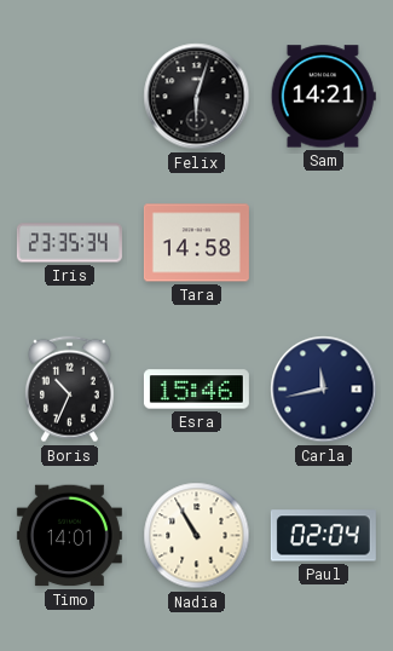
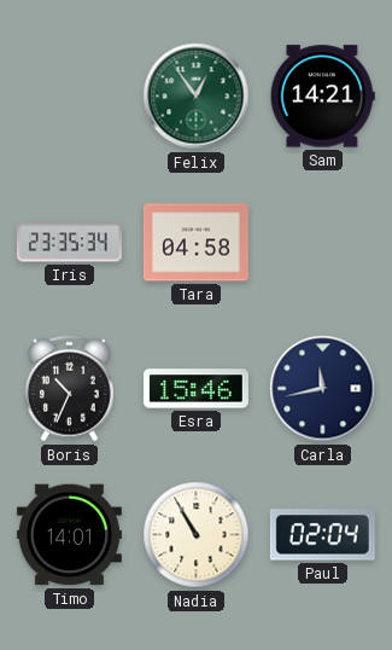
Felix: 6:03 -> 12:54 (197, 97)
Felix dial: black -> green (197, 97)
Tara: 14:58 -> 04:58 (195, 243)
